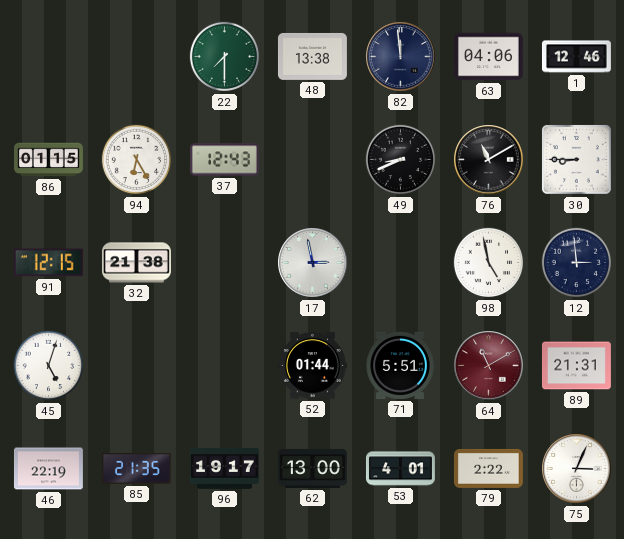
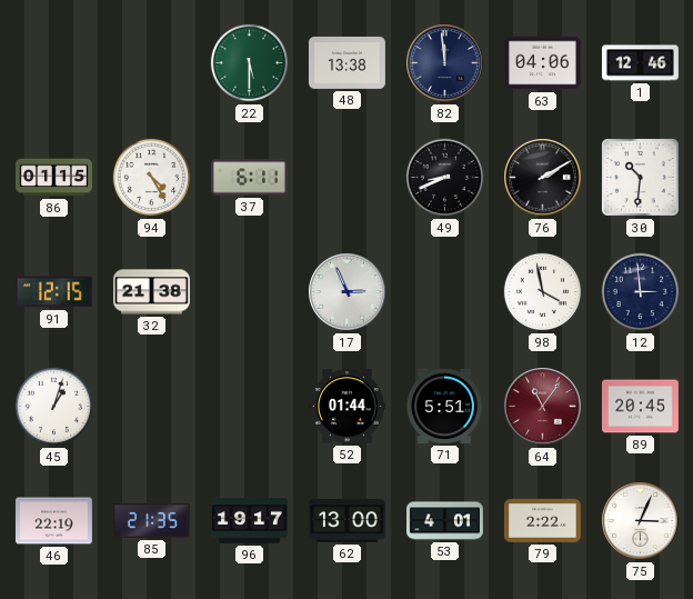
22: 7:30 -> 5:30 (250, 63)
94: 6:25 -> 4:25 (152, 178)
37: 12:43 -> 6:11 (249, 178)
76: 11:10 -> 2:10 (543, 178)
30: 8:45 -> 10:31 (640, 177)
17: 2:58 -> 2:56 (348, 292)
98: 4:58 -> 3:58 (543, 292)
45: 5:03 -> 1:03 (54, 407)
64: 11:10 -> 11:06 (543, 407)
89: 21:31 -> 20:45 (640, 407)
